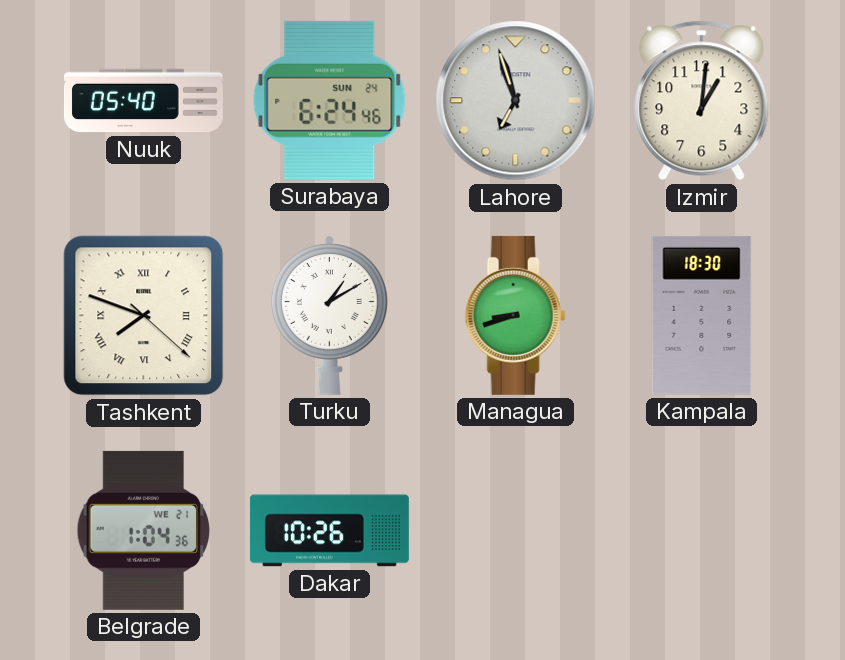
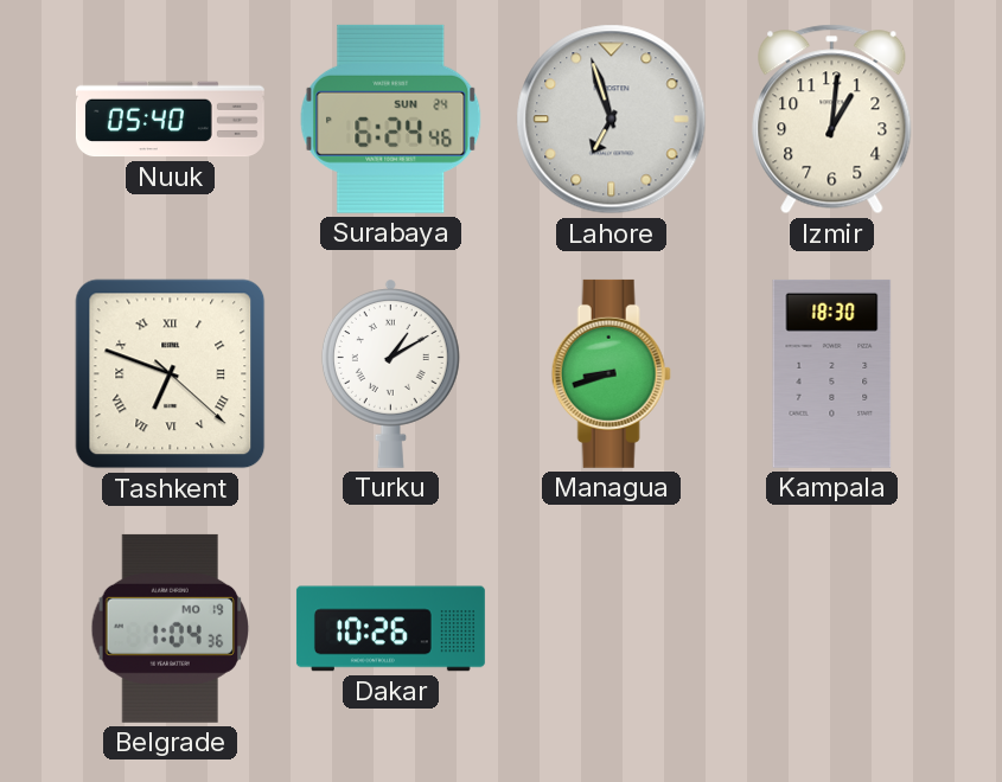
Tashkent: 7:48 -> 6:48 (171, 374)
Belgrade date: WE 21 -> MO 19 (171, 628)
